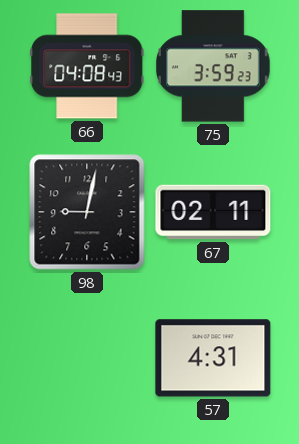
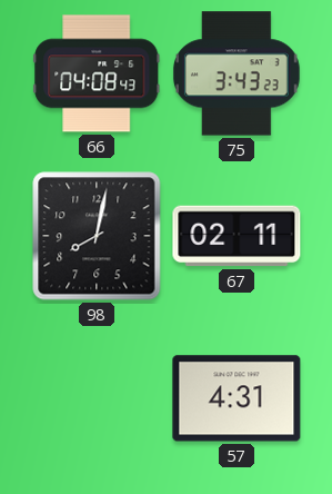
75: 3:59 -> 3:43 (238, 73)
98: 9:02 -> 8:02 (97, 236)
